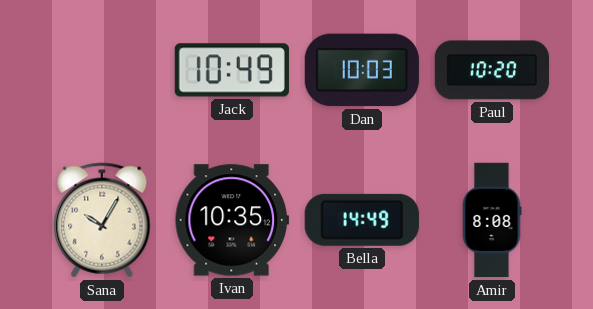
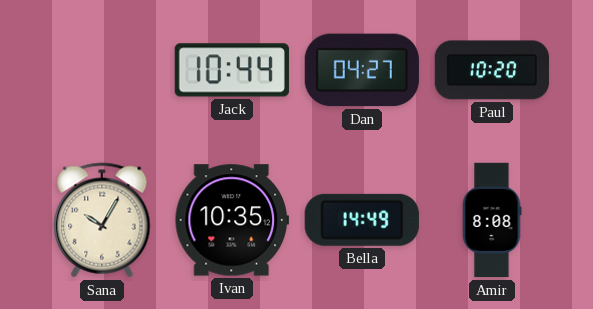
Jack: 10:49 -> 10:44 (232, 70)
Dan: 10:03 -> 04:27 (362, 70)
